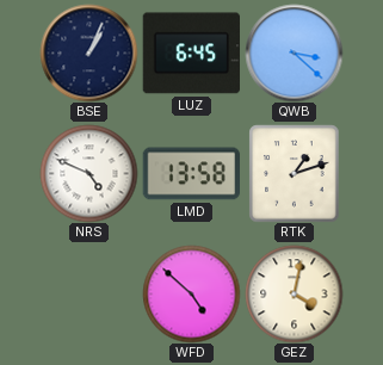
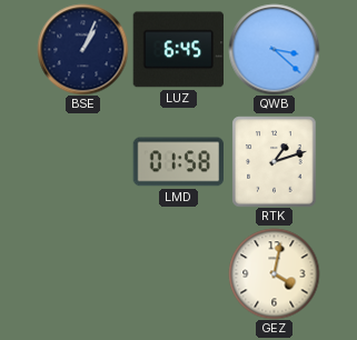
NRS: 4:49 -> none (88, 173)
LMD: 13:58 -> 01:58 (178, 162)
WFD: 4:52 -> none (191, 293)
